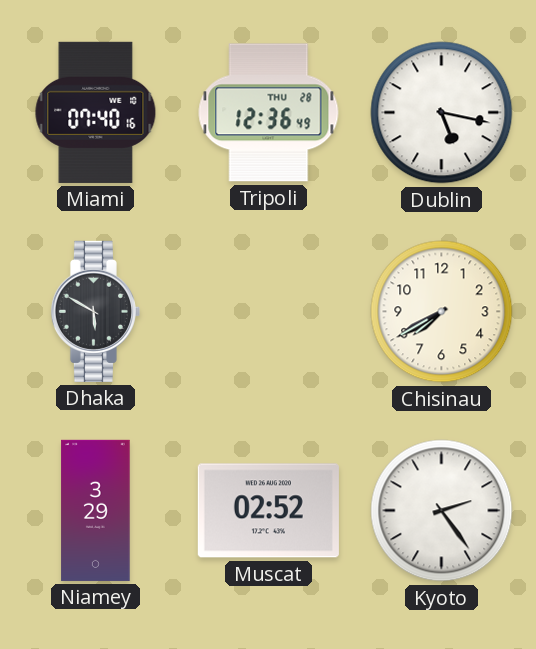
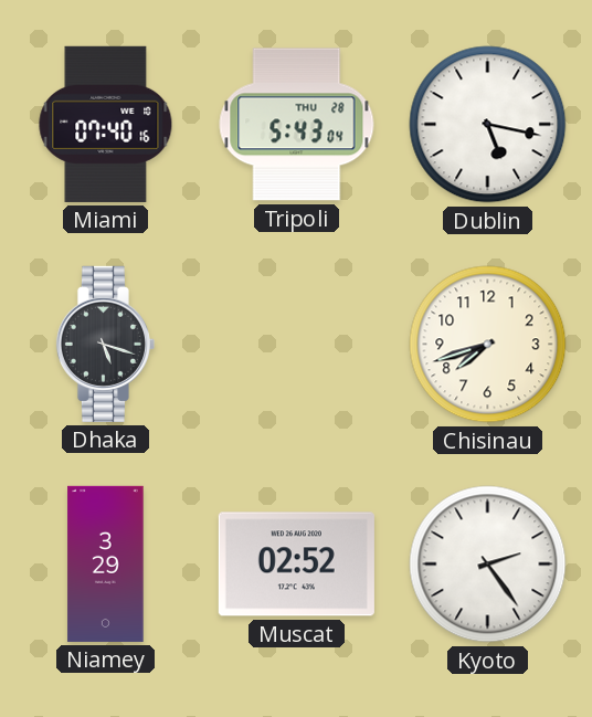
Tripoli: 12:36 -> 5:43 (297, 125)
Dhaka: 5:50 -> 5:18 (105, 344)
Chisinau: 7:40 -> 7:42 (488, 345)
